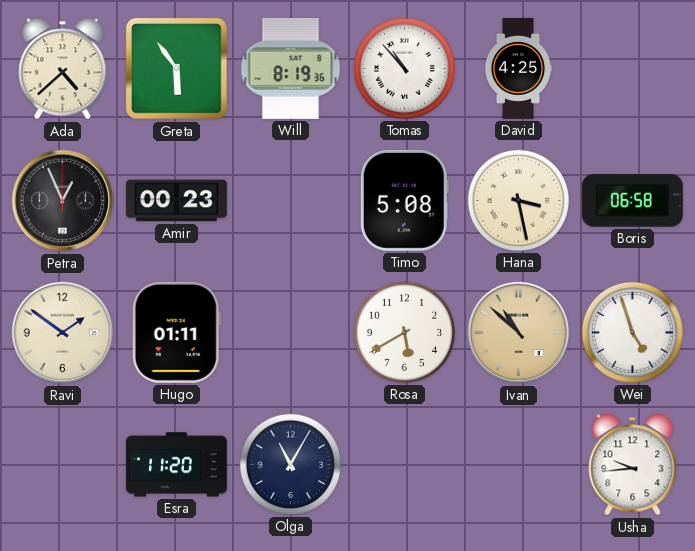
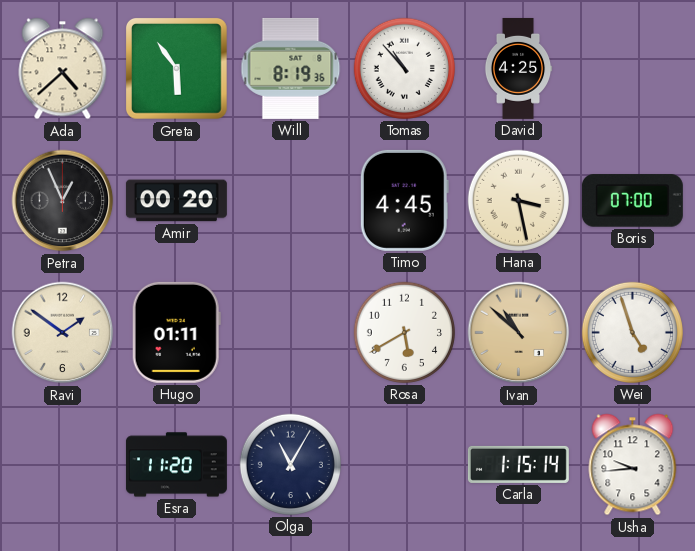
Amir: 00:23 -> 00:20 (176, 201)
Timo: 5:08 -> 4:45 (404, 200)
Boris: 06:58 -> 07:00 (632, 201)
Carla: none -> 1:15 (518, 464)
